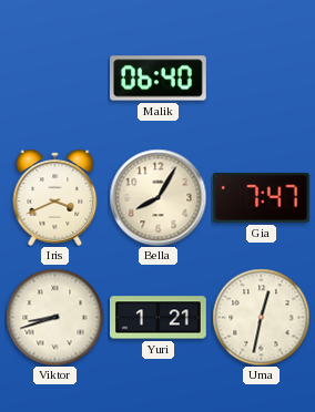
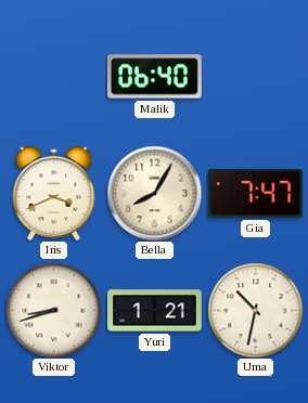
Uma: 12:32 -> 10:32 (255, 310)
